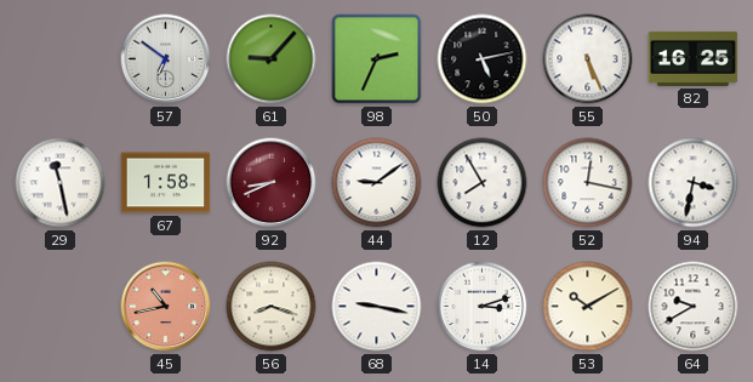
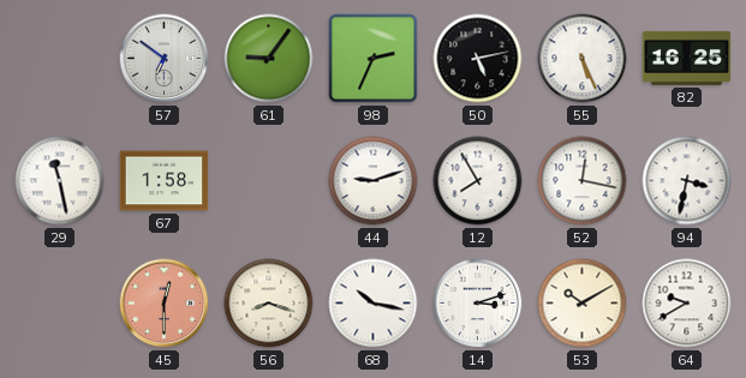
61: 9:07 -> 9:06 (269, 59)
92: 8:41 -> none (272, 183)
44: 9:09 -> 9:12 (374, 181)
45: 10:43 -> 12:30 (165, 304)
68: 9:17 -> 10:17 (374, 304)
